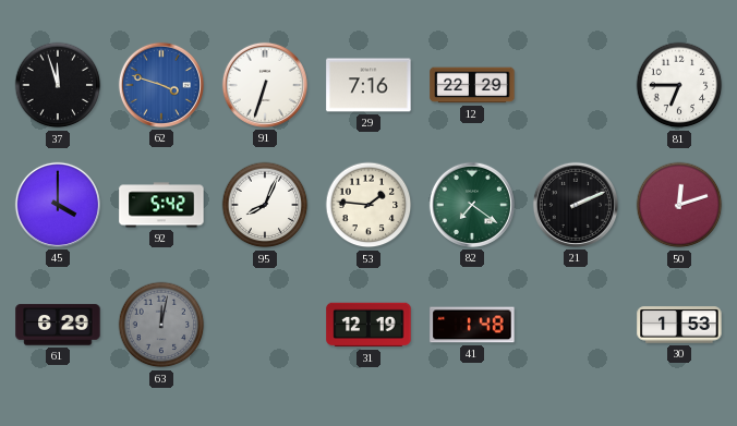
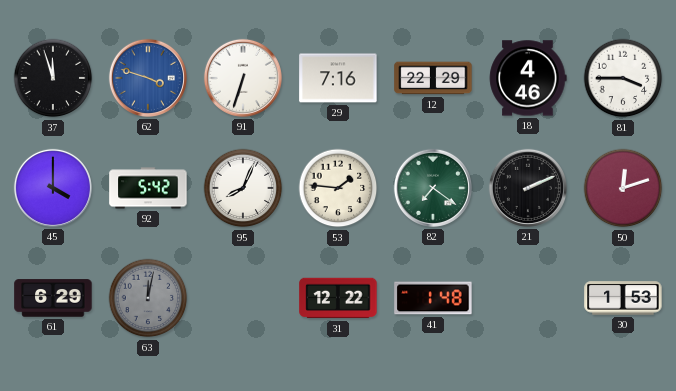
18: none -> 4:46 (528, 78)
81: 6:45 -> 3:45 (623, 78)
31: 12:19 -> 12:22 (338, 298)
